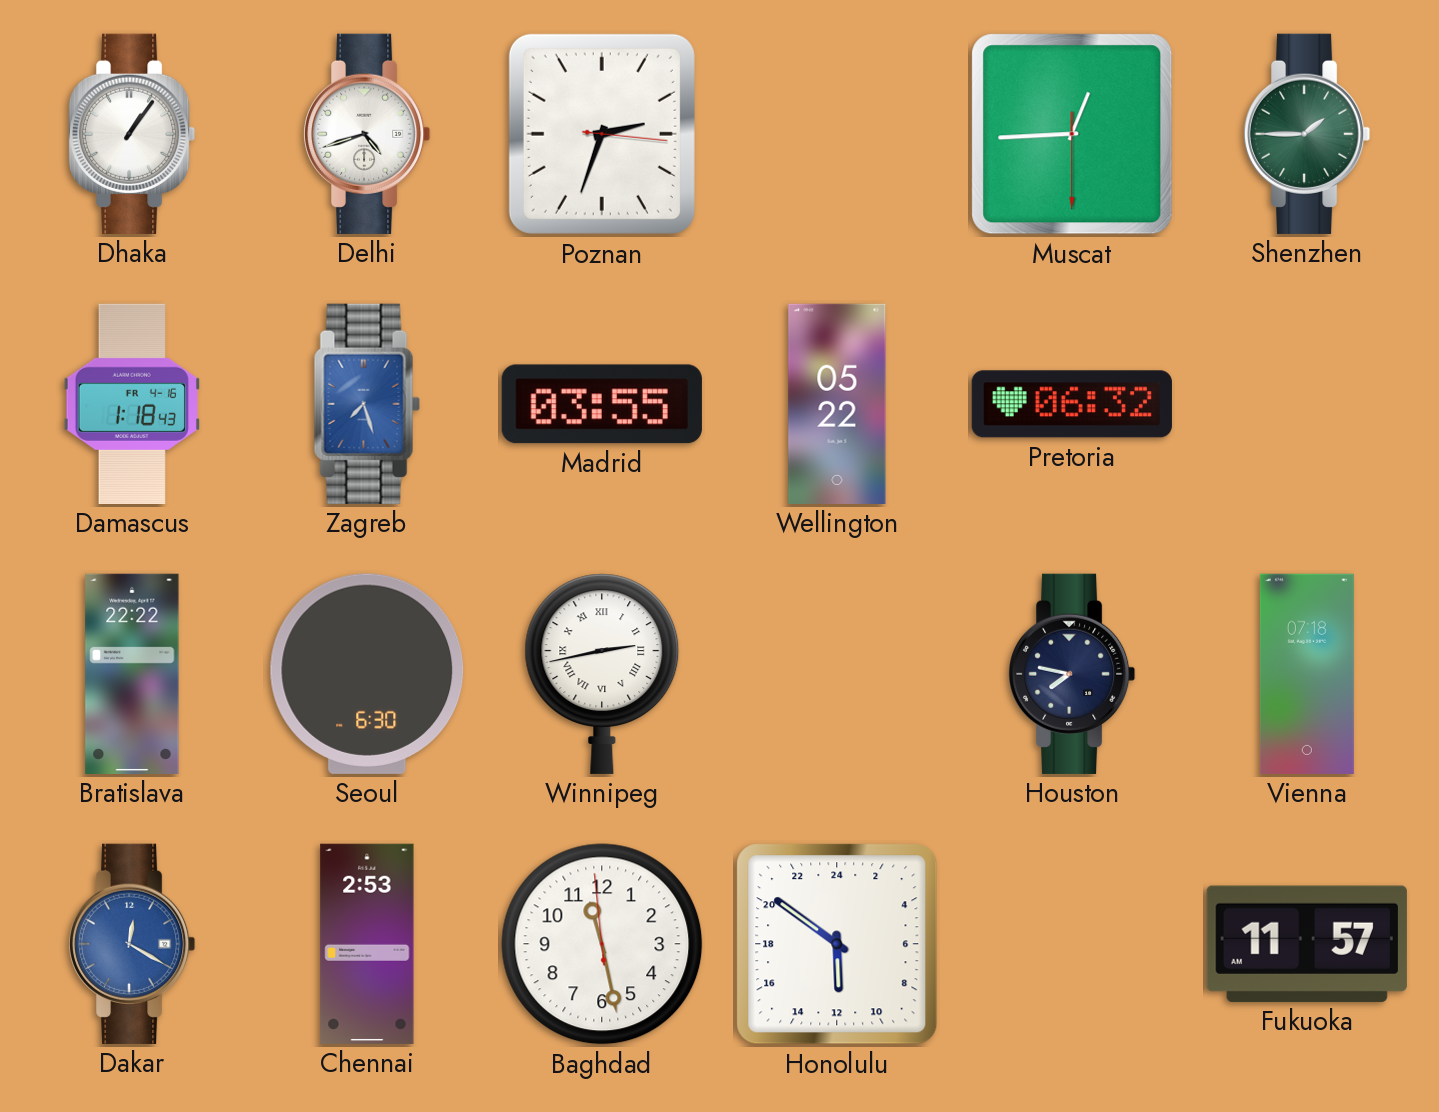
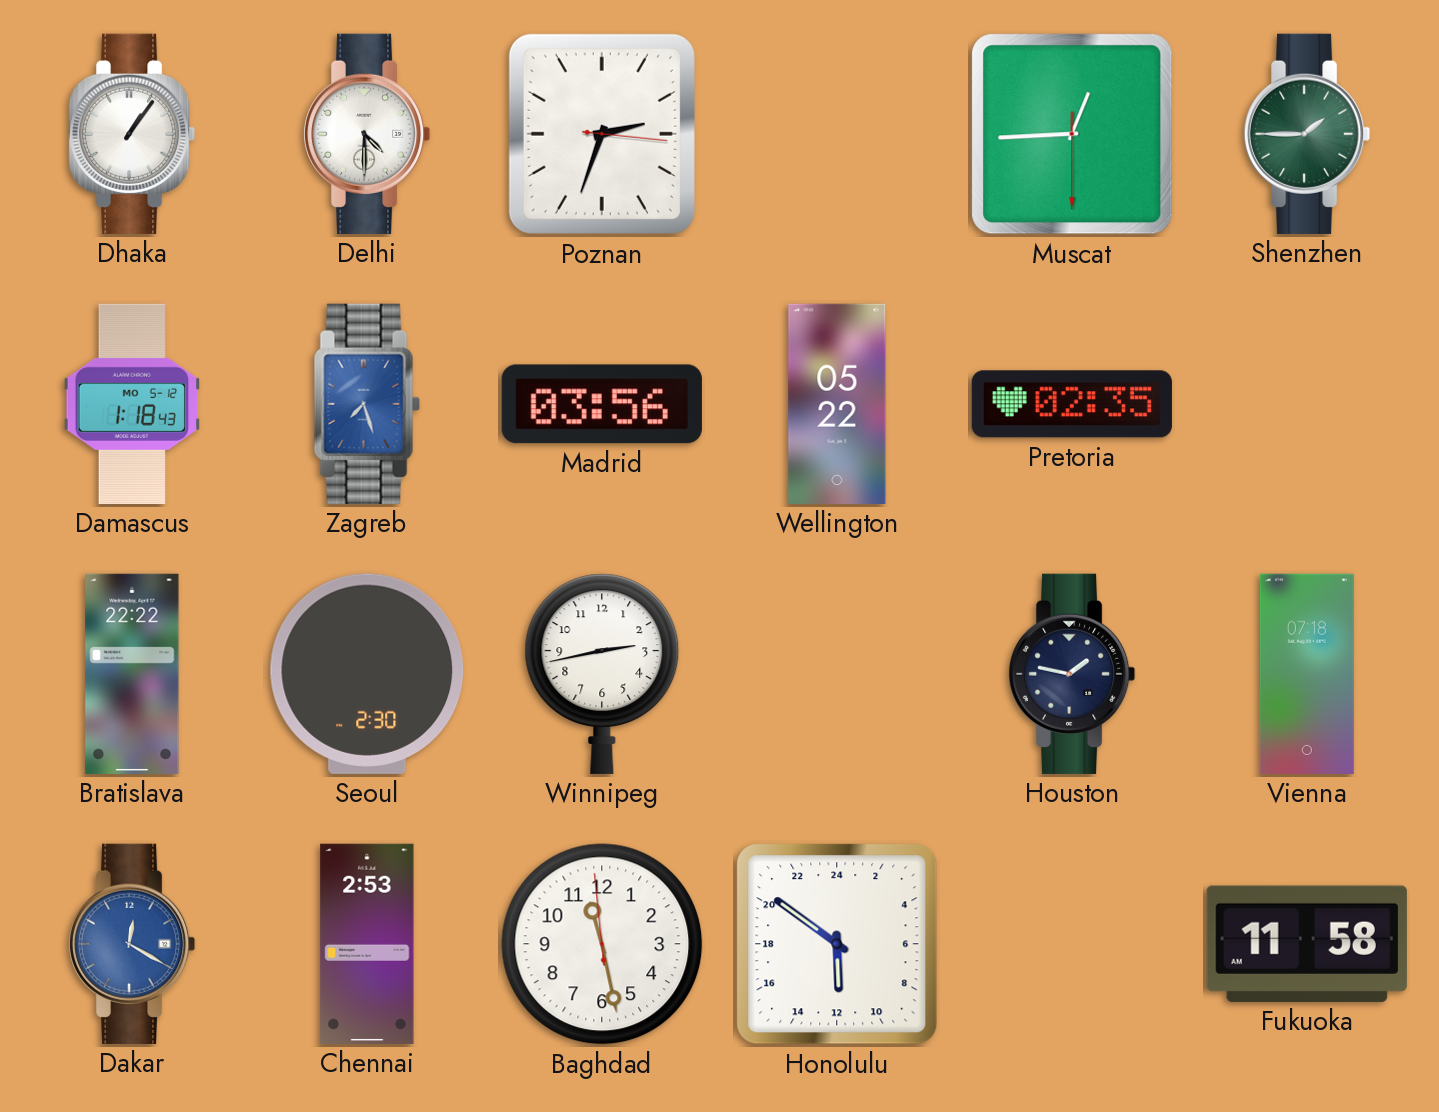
Delhi: 4:42 -> 4:30 (368, 134)
Damascus date: FR 4-16 -> MO 5-12 (131, 404)
Madrid: 03:55 -> 03:56 (602, 404)
Pretoria: 06:32 -> 02:35 (1072, 404)
Seoul: 6:30 -> 2:30 (367, 674)
Winnipeg numerals: Roman -> Arabic (602, 674)
Houston: 7:47 -> 1:47 (1073, 674)
Fukuoka: 11:57 -> 11:58 (1307, 944)
